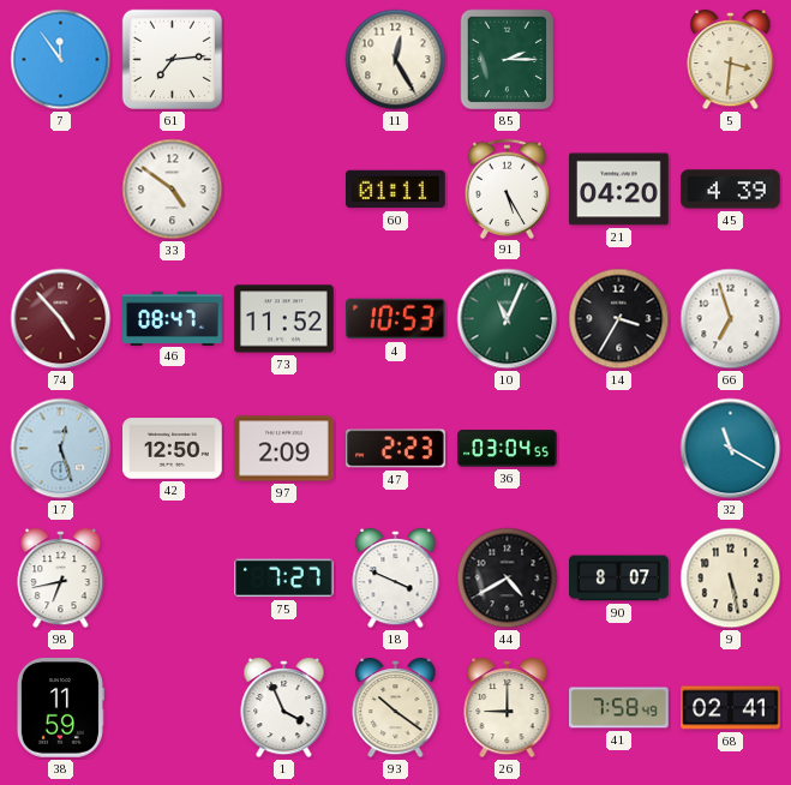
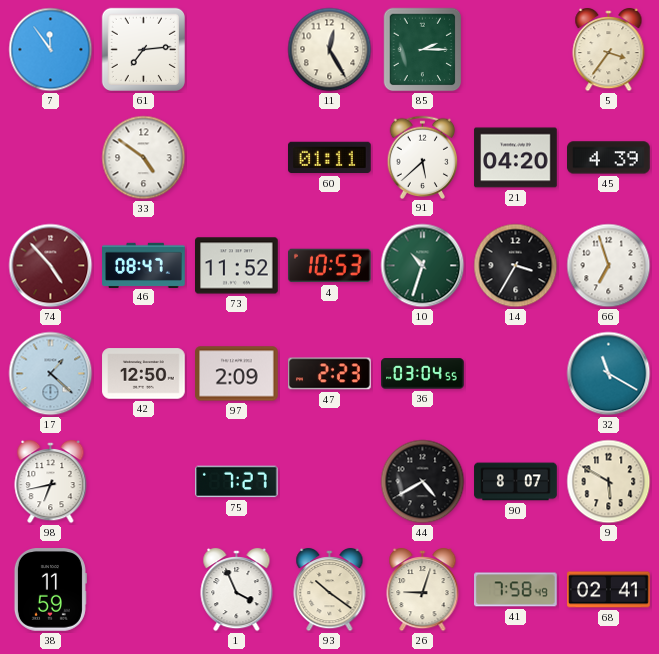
5: 3:31 -> 3:36 (609, 50)
91: 5:25 -> 5:38 (423, 157)
10: 11:04 -> 10:33 (423, 266)
17: 12:27 -> 1:22 (51, 374)
18: 3:49 -> none (396, 579)
9: 5:28 -> 5:50 (609, 482)
26: 9:00 -> 9:03 (423, 590)
